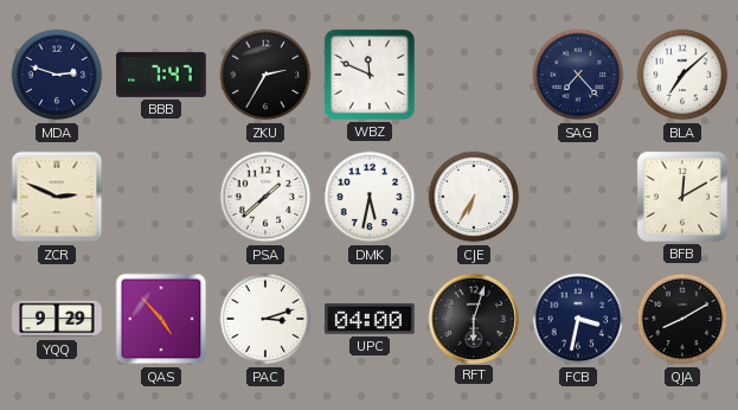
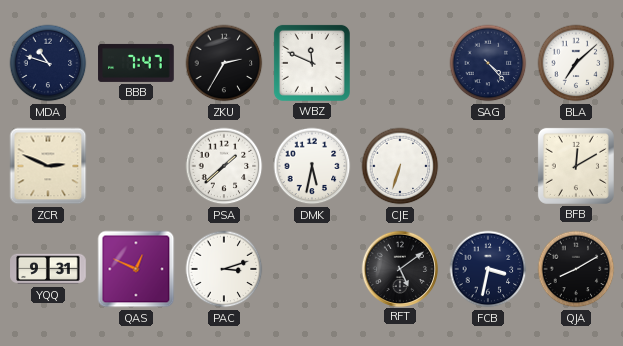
MDA: 2:48 -> 10:48 (48, 63)
SAG: 7:23 -> 4:23 (488, 63)
CJE: 6:35 -> 6:33 (400, 166)
YQQ: 9:29 -> 9:31 (48, 269)
QAS: 4:53 -> 12:49 (136, 269)
UPC: 04:00 -> none (370, 319)
RFT: 6:03 -> 5:09 (399, 268)
